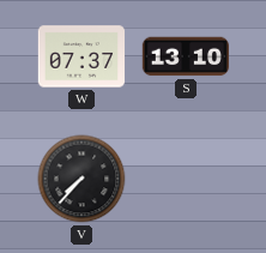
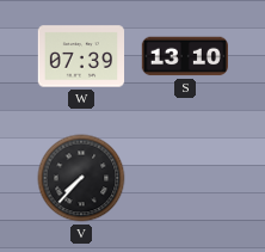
W: 07:37 -> 07:39 (81, 56)
